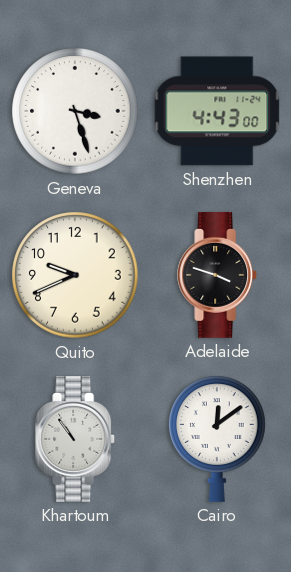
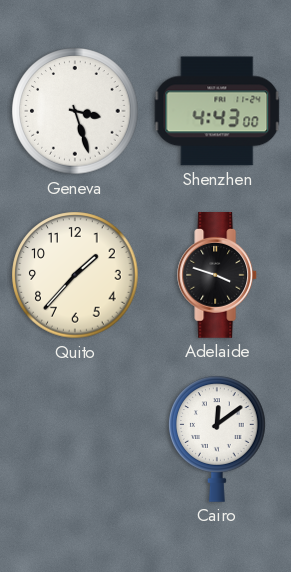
Quito: 9:41 -> 1:37 (75, 275)
Khartoum: 10:54 -> none (76, 440)
